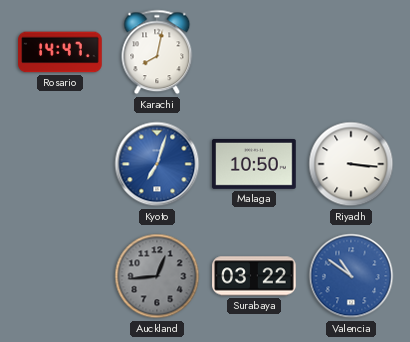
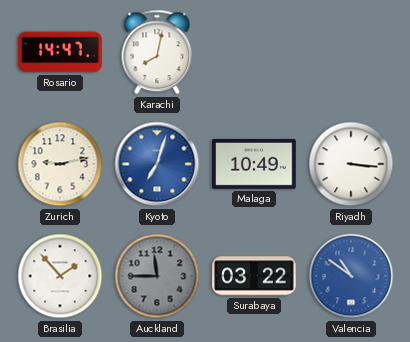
Zurich: none -> 9:13 (60, 164)
Malaga: 10:50 -> 10:49 (254, 164)
Brasilia: none -> 1:53 (60, 276)
Auckland: 12:44 -> 11:45 (157, 276)
